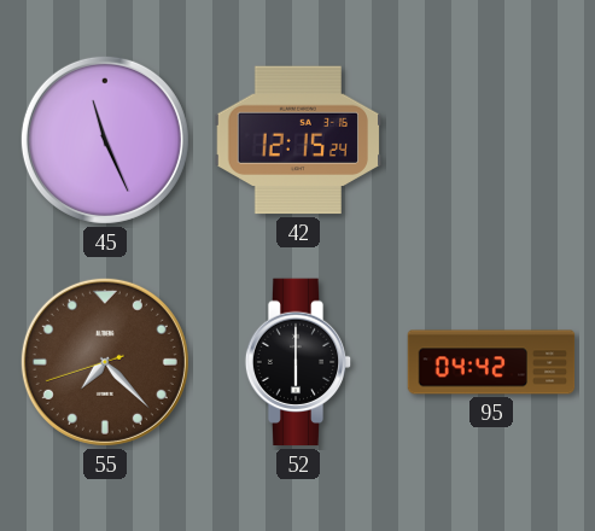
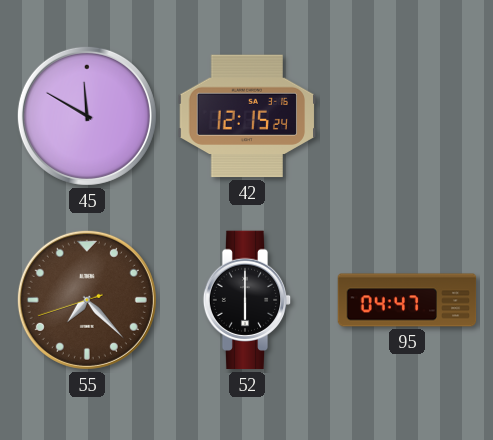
45: 11:26 -> 11:50 (87, 116)
95: 04:42 -> 04:47 (407, 300)
